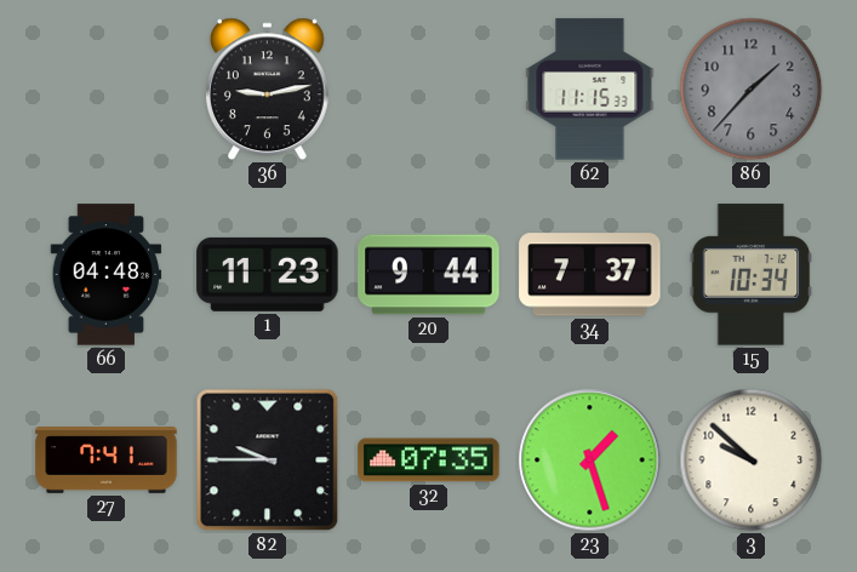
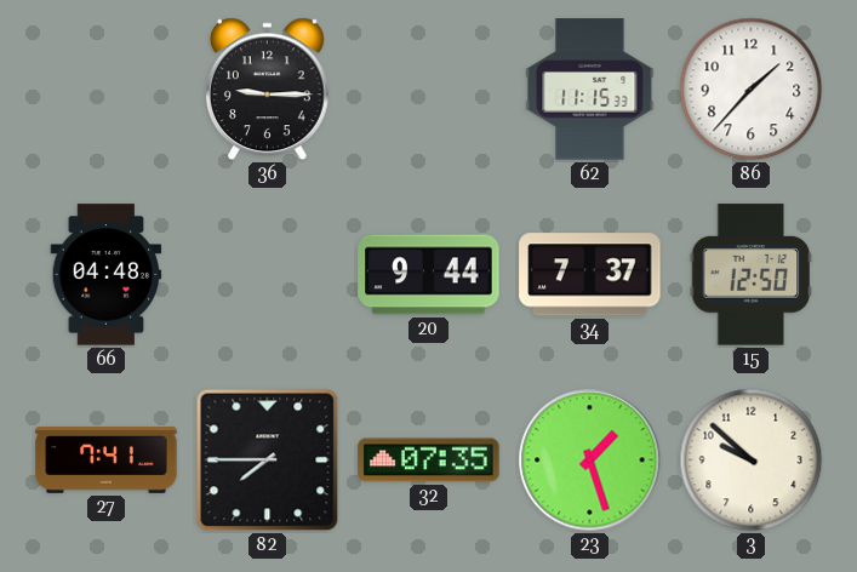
36: 9:13 -> 9:15 (268, 90)
86 dial: grey -> white (752, 90)
1: 11:23 -> none (268, 274)
15: 10:34 -> 12:50 (752, 275)
82: 9:45 -> 7:45 (268, 461)
